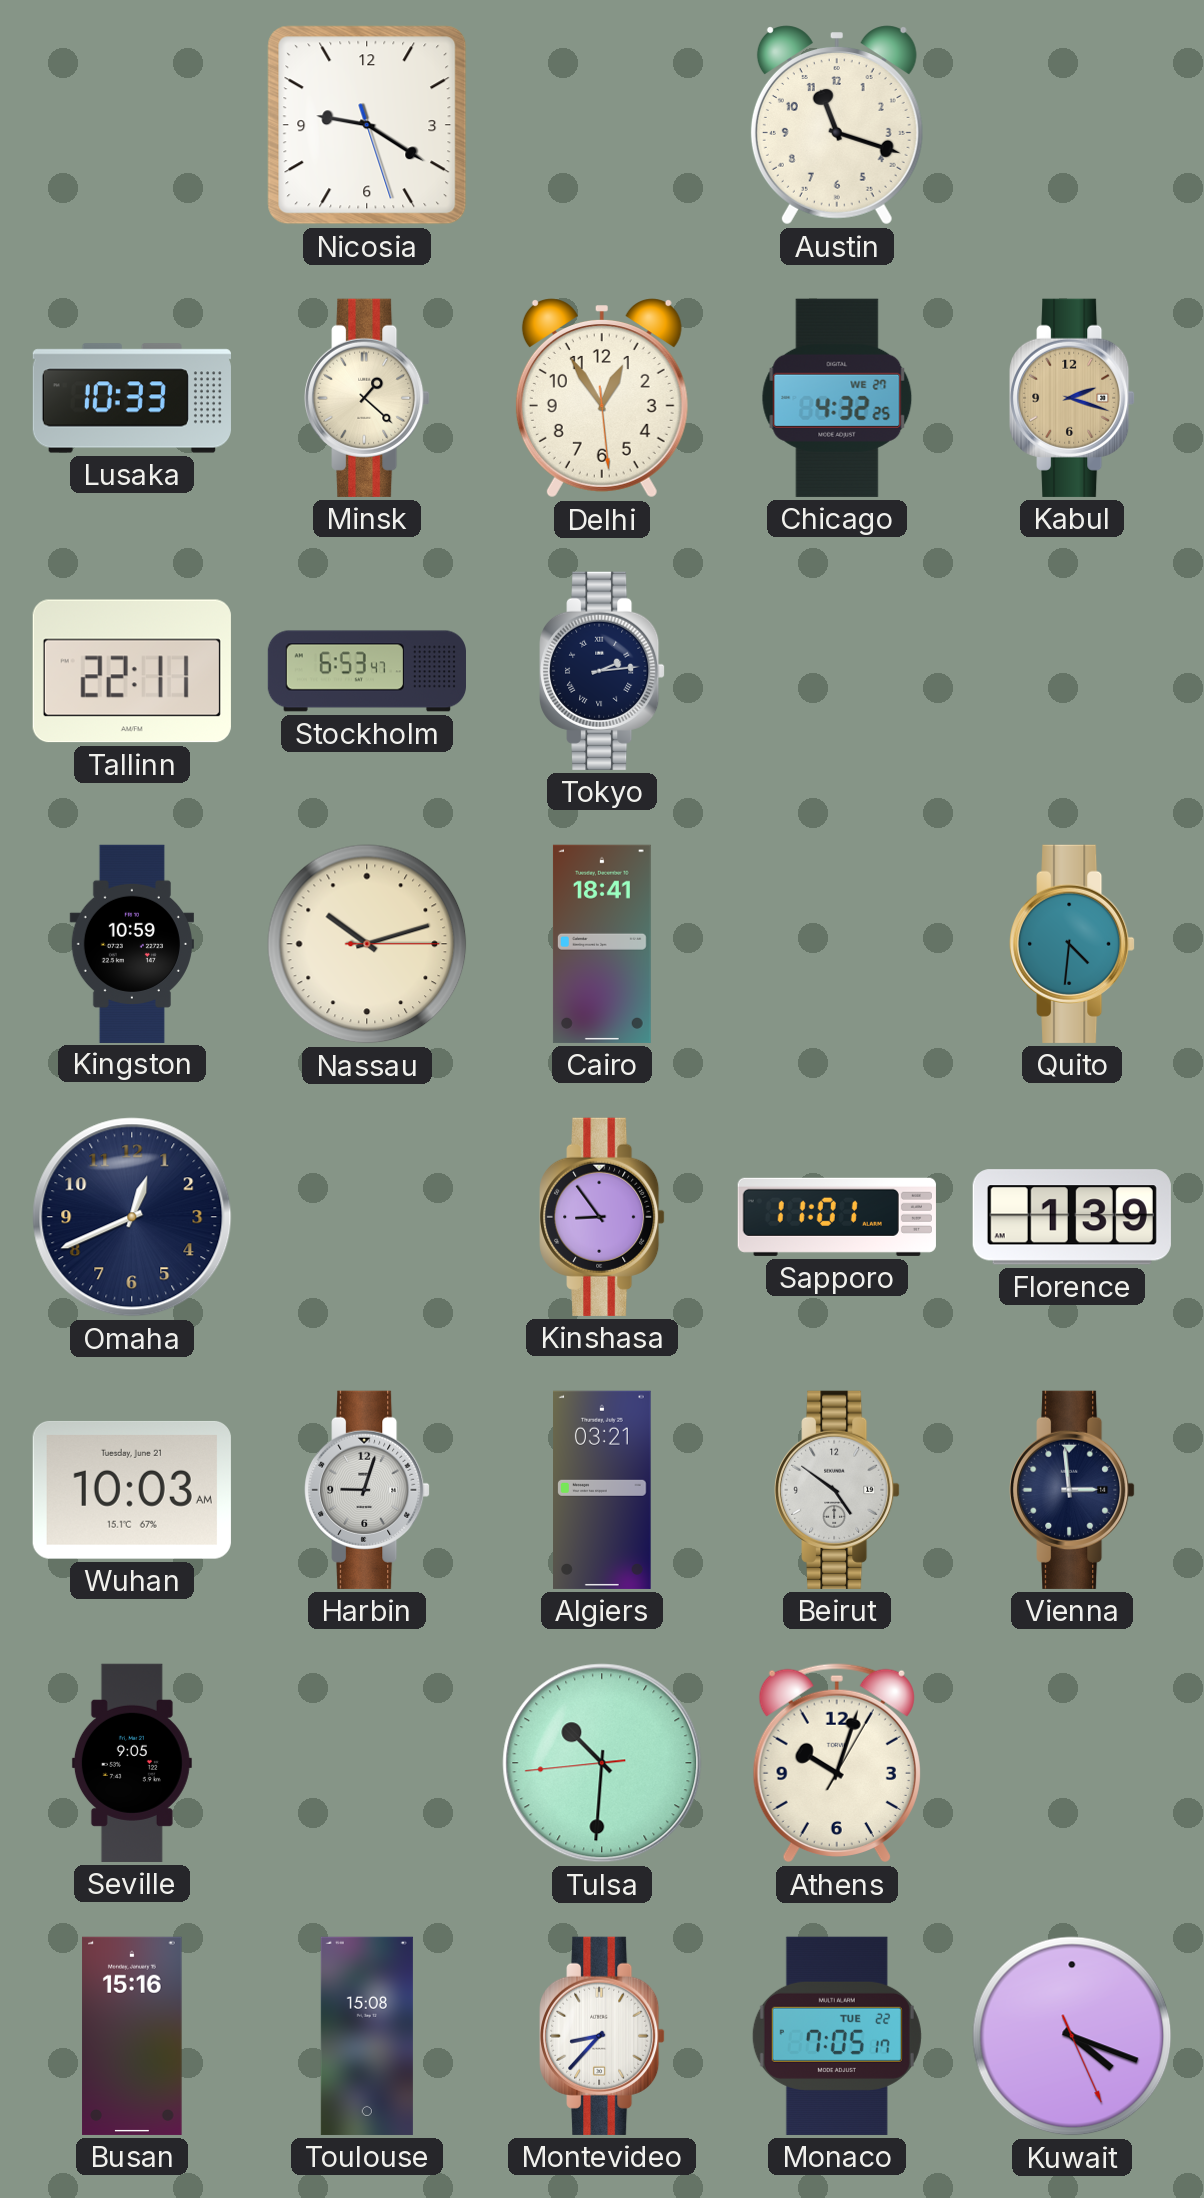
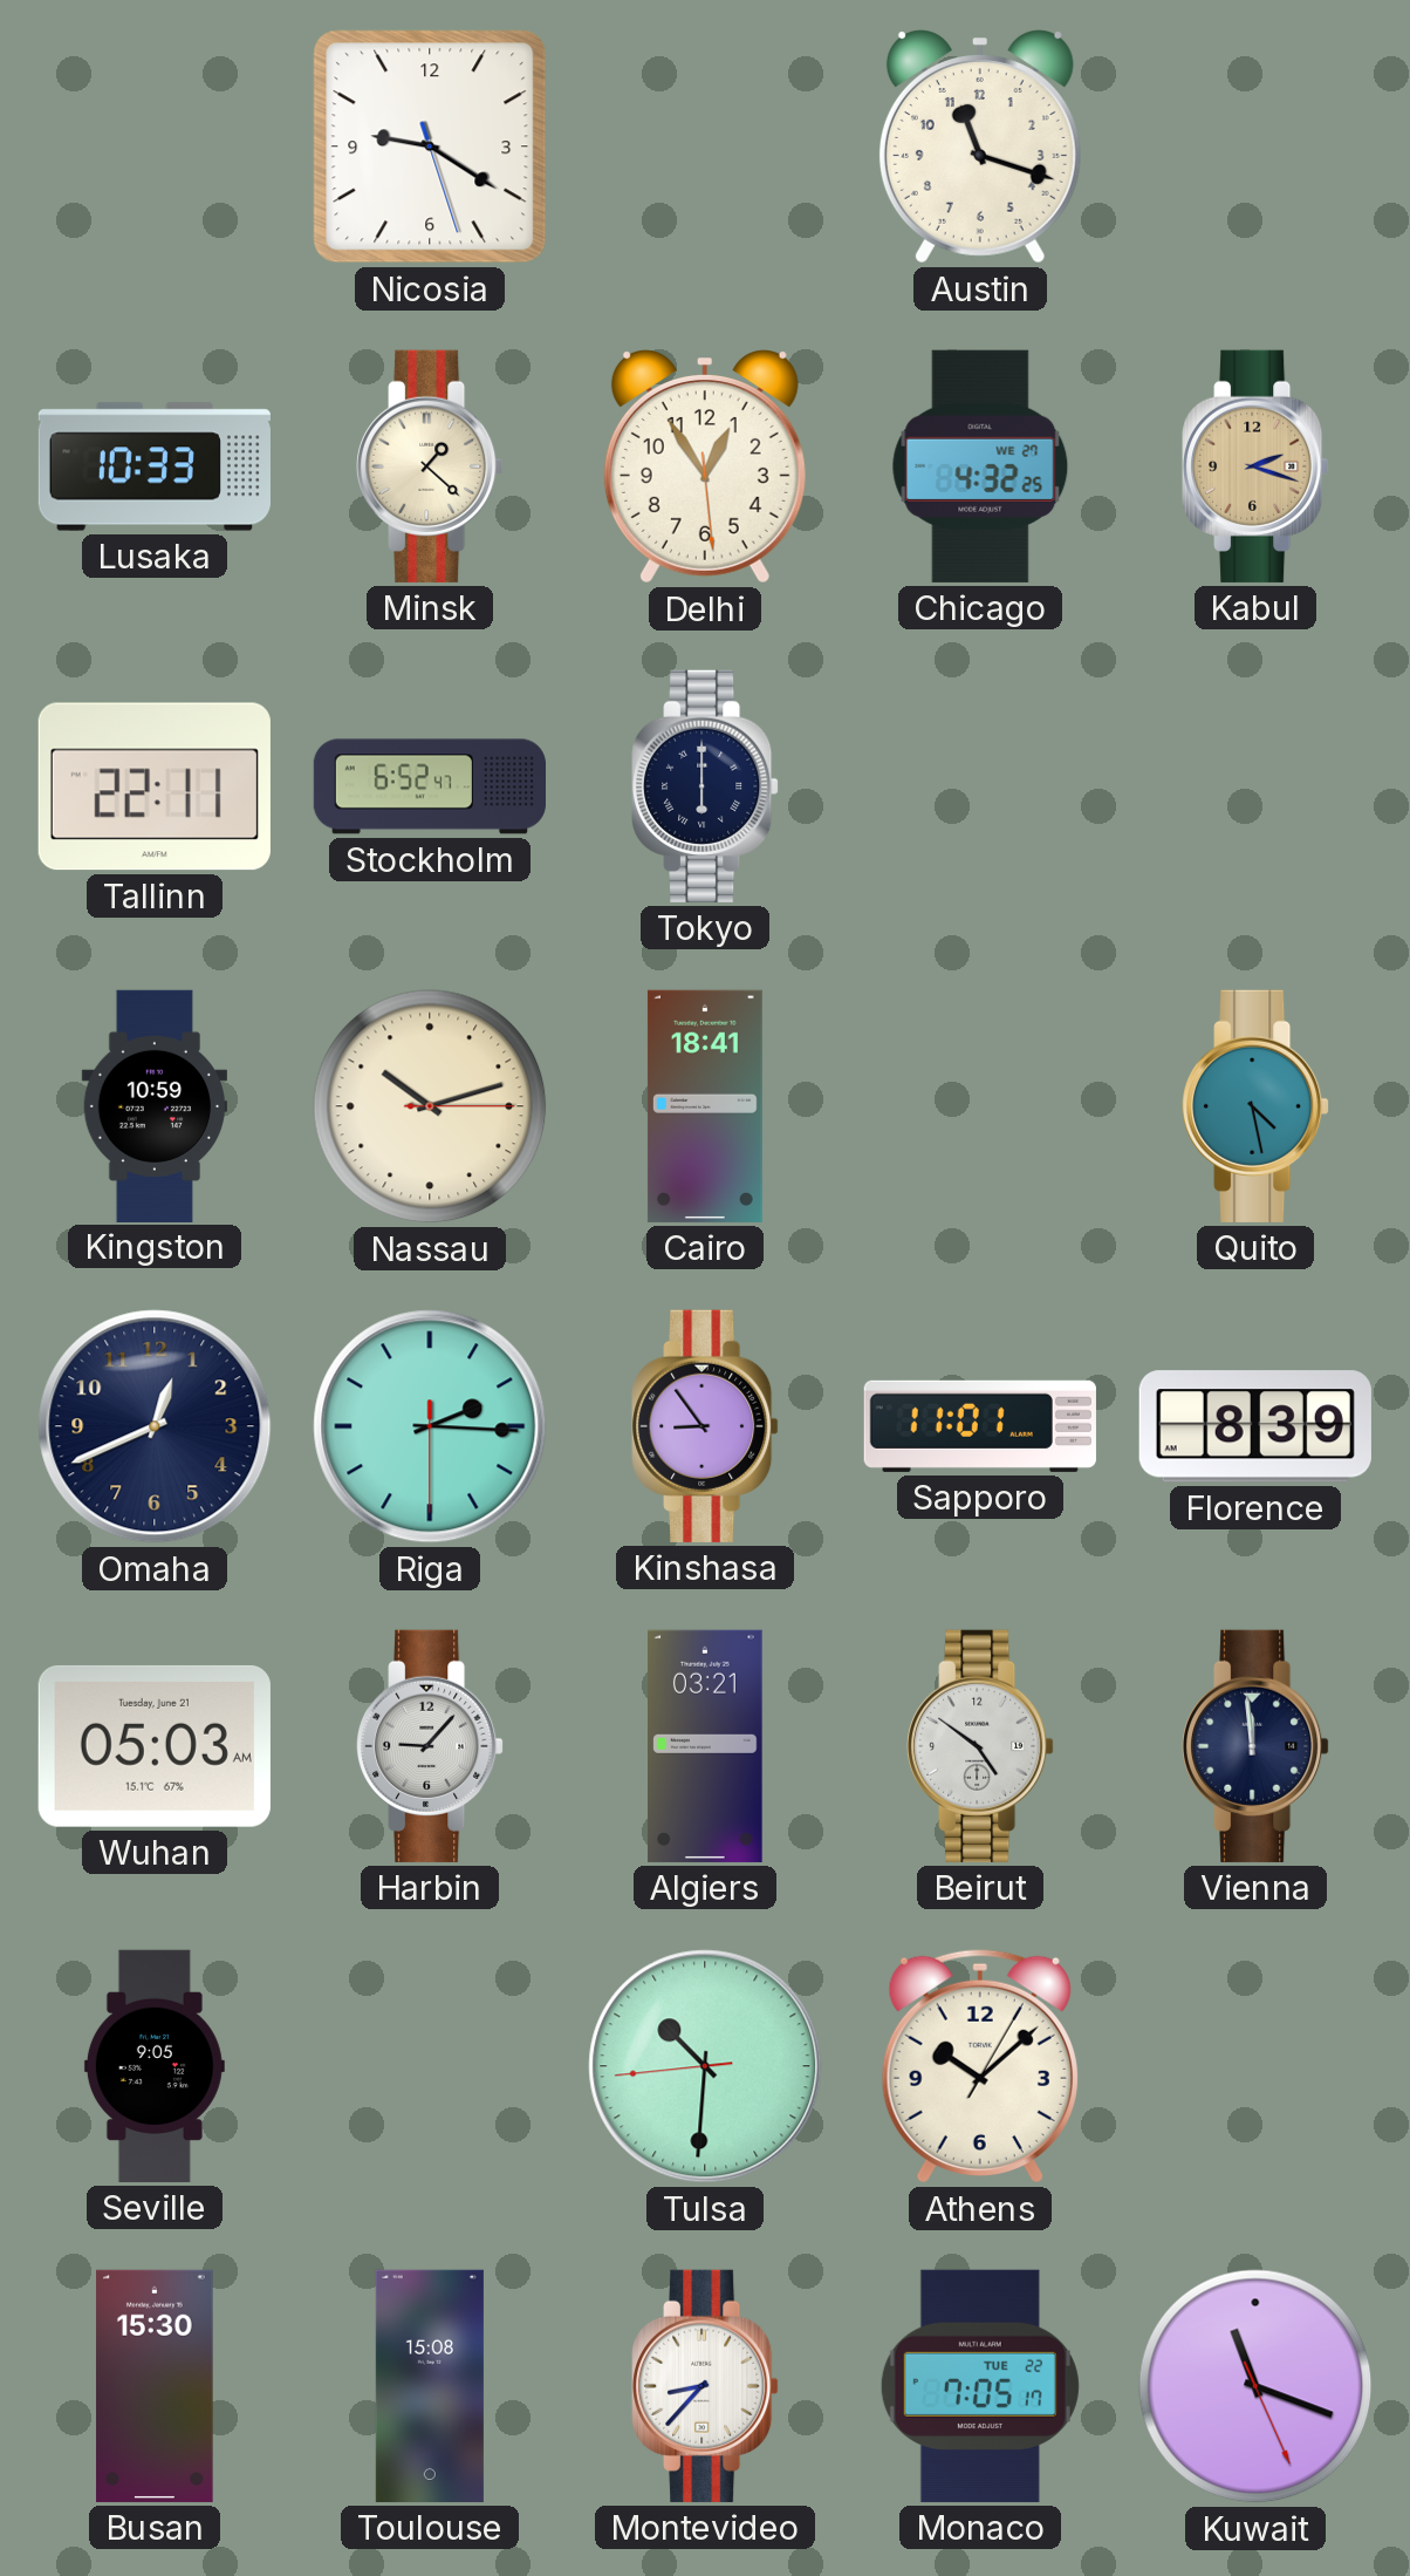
Stockholm: 6:53 -> 6:52 (429, 786)
Tokyo: 2:14 -> 6:00 (705, 786)
Quito: 4:31 -> 4:28 (1255, 1106)
Riga: none -> 2:15 (430, 1426)
Florence: 1:39 -> 8:39 (1255, 1426)
Wuhan: 10:03 -> 05:03 (155, 1746)
Harbin: 9:03 -> 9:07 (430, 1746)
Vienna: 2:59 -> 11:59 (1255, 1746)
Athens: 10:03 -> 10:08 (980, 2066)
Busan: 15:16 -> 15:30 (155, 2386)
Kuwait: 4:18 -> 11:18 (1255, 2386)
